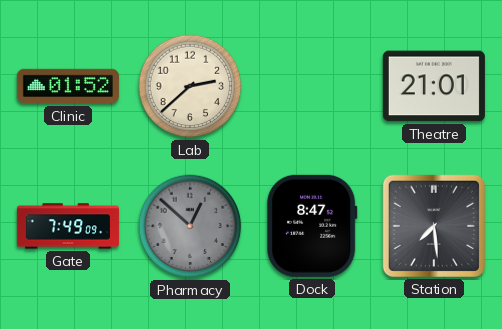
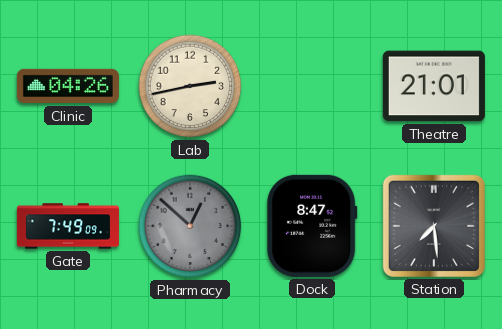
Clinic: 01:52 -> 04:26 (68, 86)
Lab: 2:38 -> 2:43 (190, 86)
